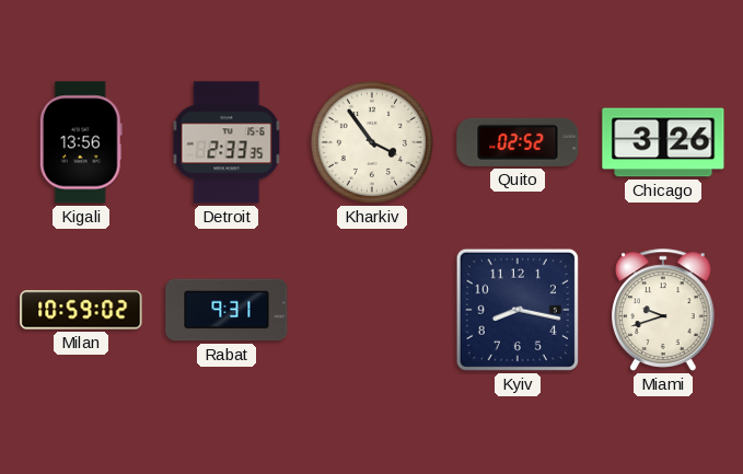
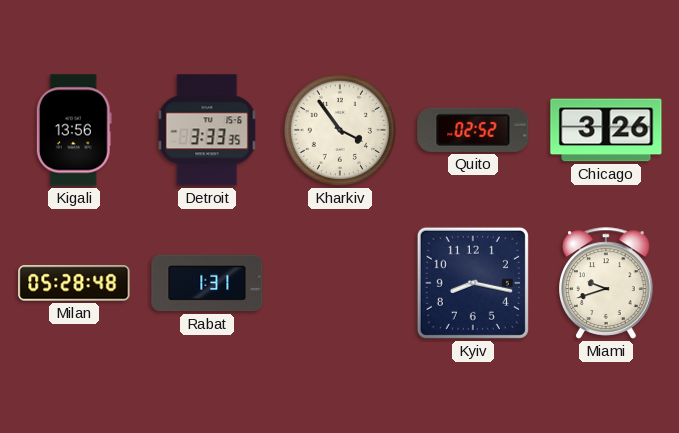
Detroit: 2:33 -> 3:33 (207, 130)
Milan: 10:59 -> 05:28 (74, 283)
Rabat: 9:31 -> 1:31 (207, 283)
